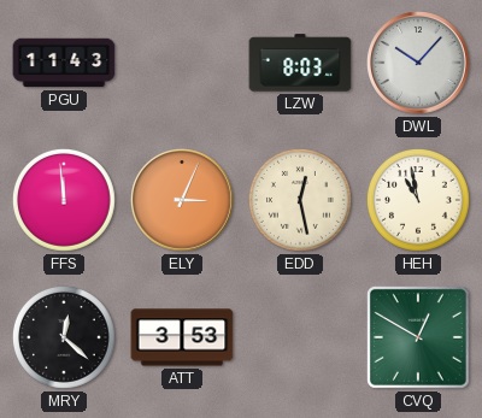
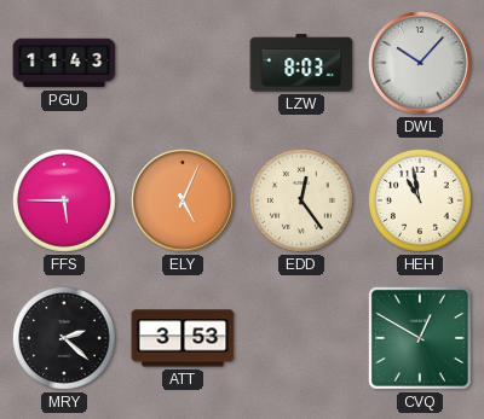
FFS: 11:59 -> 5:45 (64, 200)
ELY: 3:04 -> 5:04 (183, 200)
EDD: 12:28 -> 12:24 (301, 200)
MRY: 12:22 -> 2:22 (64, 338)
